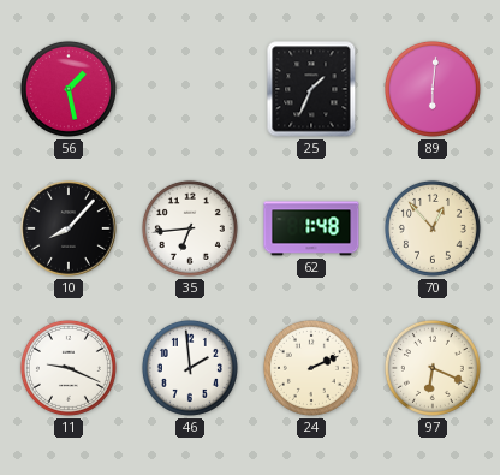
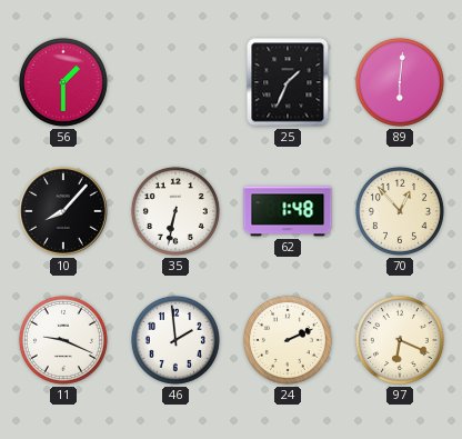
56: 1:28 -> 1:30 (63, 82)
35: 6:44 -> 6:32 (175, 211)
